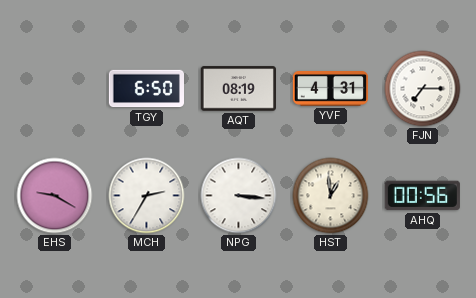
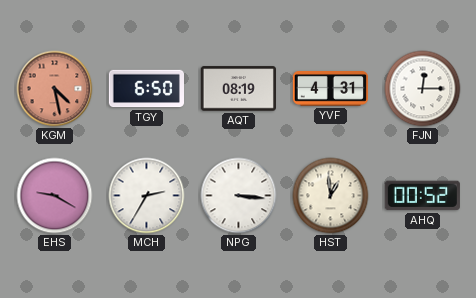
KGM: none -> 4:28 (55, 89)
FJN: 7:15 -> 12:15 (423, 89)
AHQ: 00:56 -> 00:52 (422, 196)
